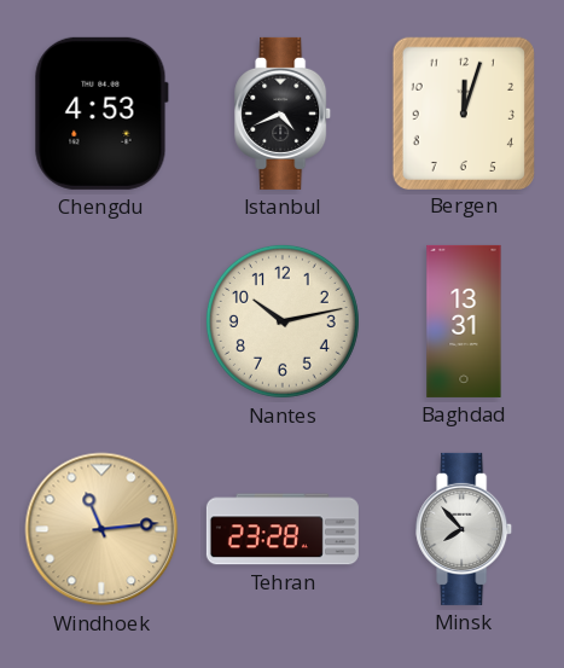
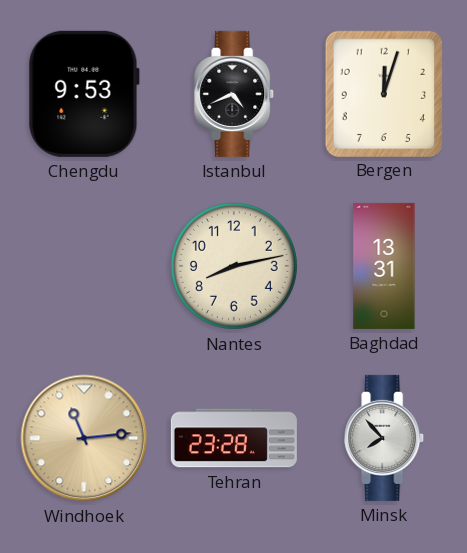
Chengdu: 4:53 -> 9:53 (84, 94)
Nantes: 10:13 -> 8:13 (234, 266)
